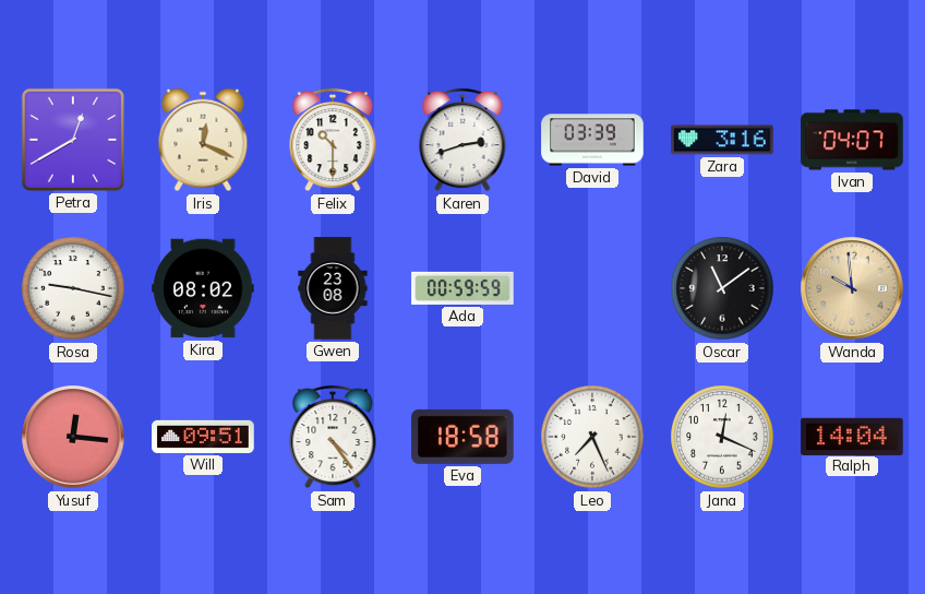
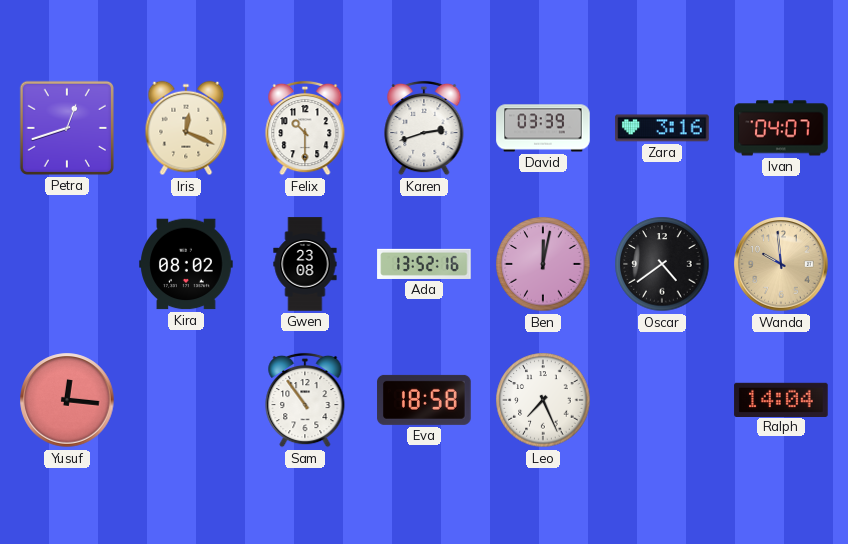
Petra: 12:40 -> 12:42 (67, 128)
Rosa: 9:17 -> none (73, 288)
Ada: 00:59 -> 13:52 (424, 264)
Ben: none -> 12:02 (543, 264)
Oscar: 11:09 -> 4:39 (662, 264)
Will: 09:51 -> none (203, 437)
Sam: 4:24 -> 10:54 (305, 400)
Jana: 12:19 -> none (722, 437)
